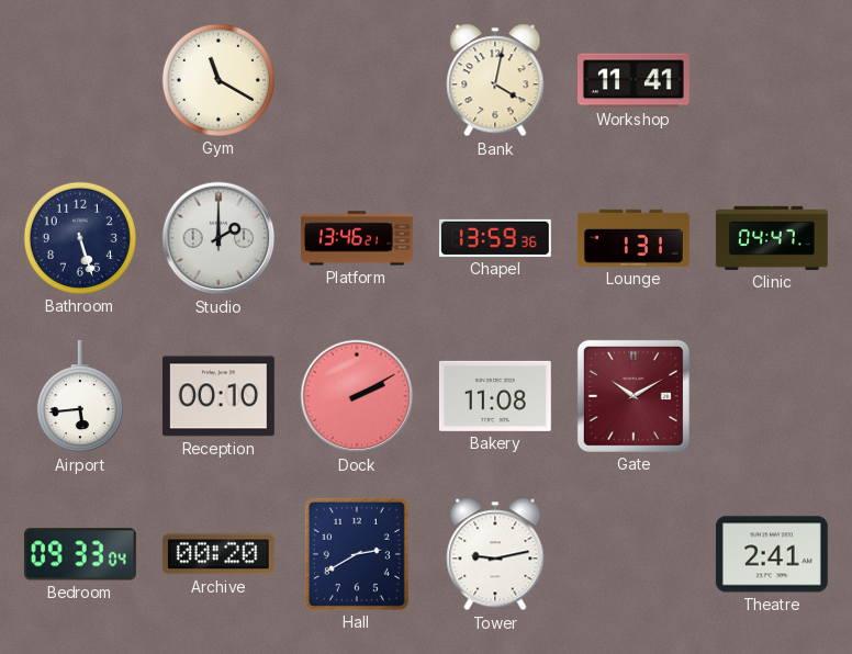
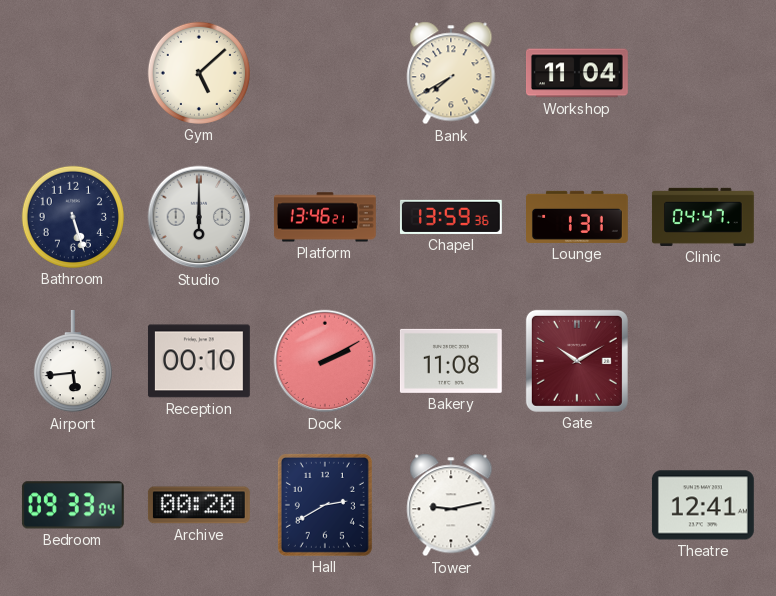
Gym: 11:20 -> 5:08 (199, 73)
Bank: 4:02 -> 7:40 (451, 73)
Workshop: 11:41 -> 11:04 (578, 73)
Studio: 2:00 -> 6:00 (199, 217)
Theatre: 2:41 -> 12:41 (703, 505)
